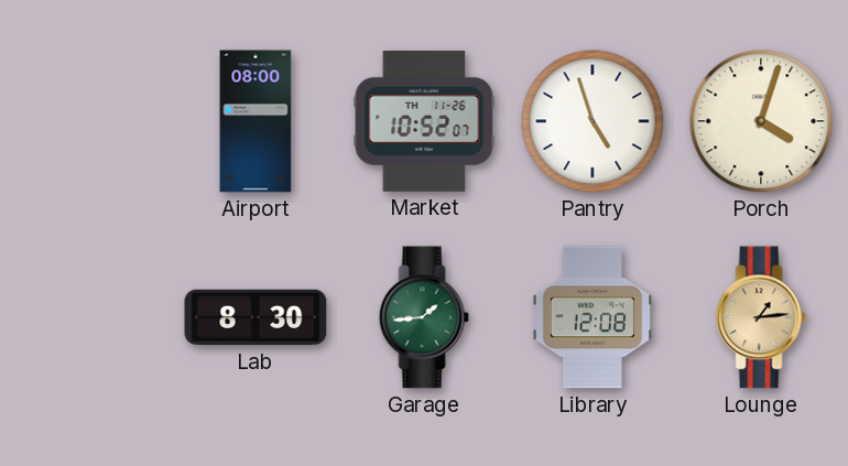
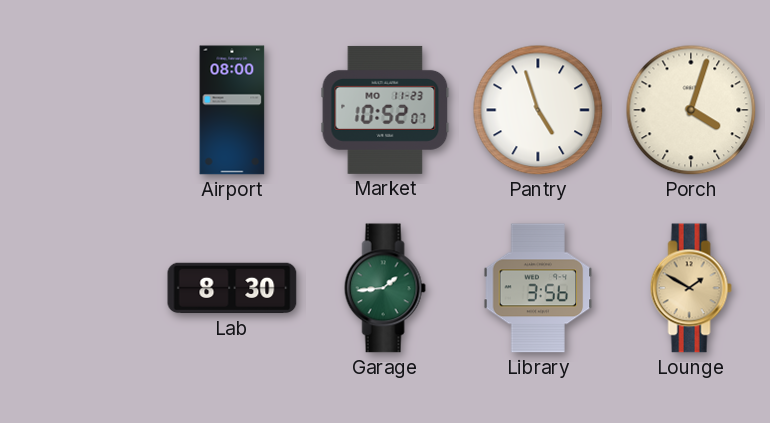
Market date: TH 11-26 -> MO 11-23 (385, 110)
Library: 12:08 -> 3:56 (538, 288)
Lounge: 1:14 -> 1:50 (691, 288)
